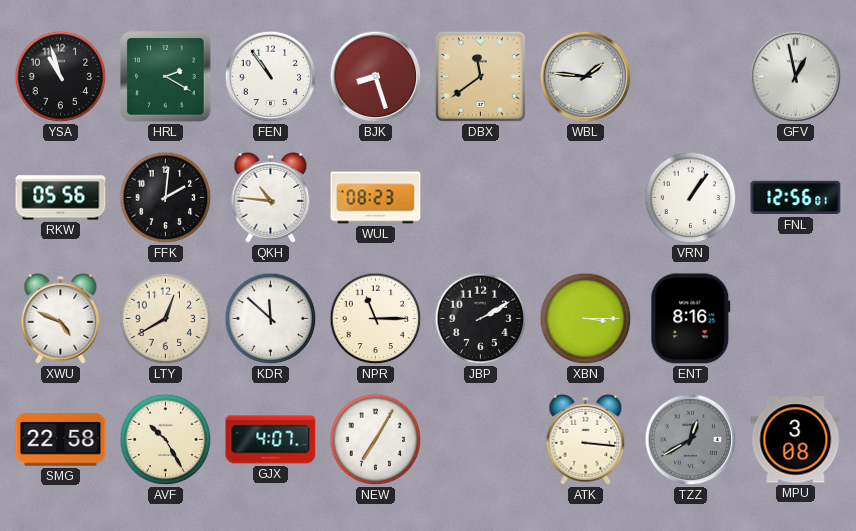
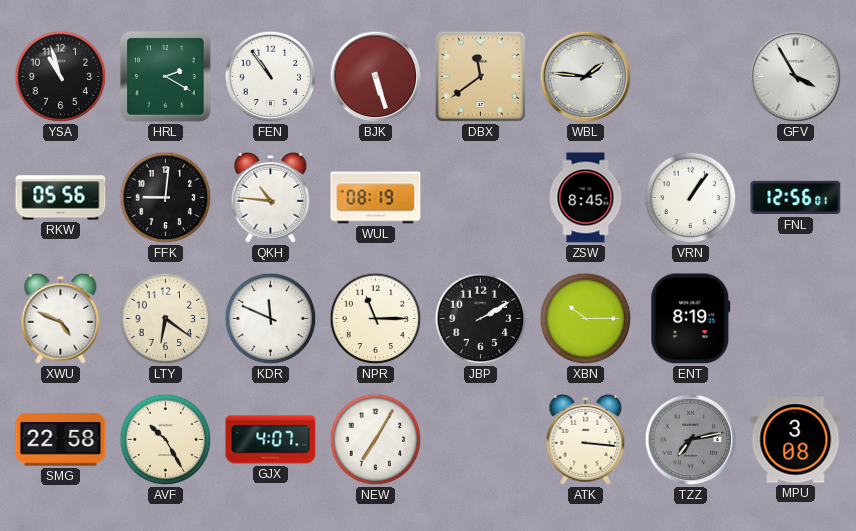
BJK: 8:27 -> 5:27 (376, 77)
GFV: 12:58 -> 3:55 (796, 77)
FFK: 2:01 -> 9:01 (166, 198)
WUL: 08:23 -> 08:19 (376, 198)
ZSW: none -> 8:45 (586, 198)
LTY: 12:40 -> 6:21 (166, 319)
KDR: 11:52 -> 11:49 (271, 319)
XBN: 3:15 -> 10:15 (586, 319)
ENT: 8:16 -> 8:19 (691, 319)
TZZ: 12:40 -> 7:13 (691, 440)
